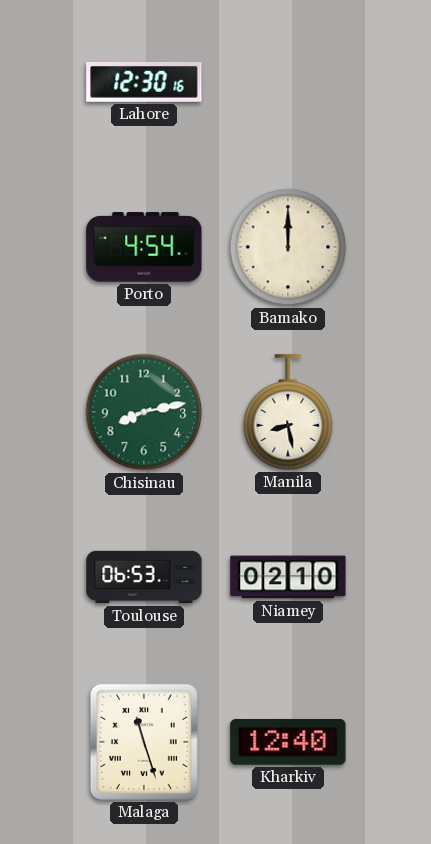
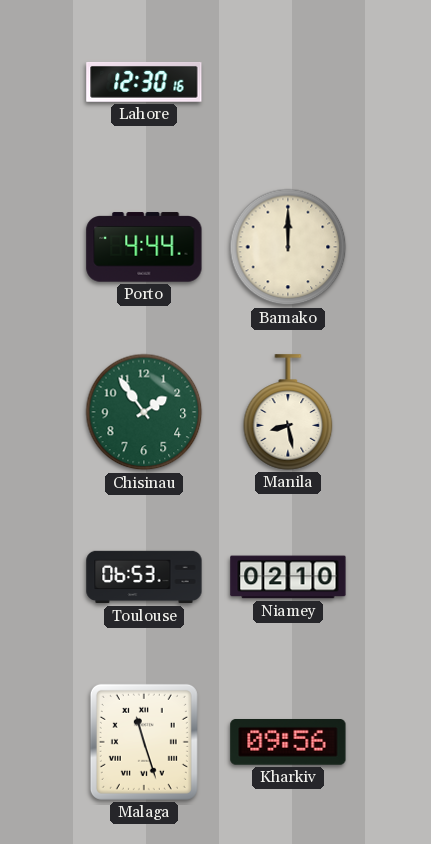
Porto: 4:54 -> 4:44 (144, 247)
Chisinau: 8:13 -> 1:54 (144, 412)
Kharkiv: 12:40 -> 09:56 (288, 743)
